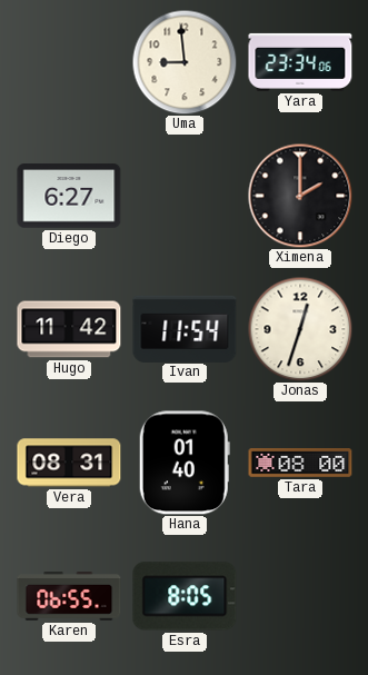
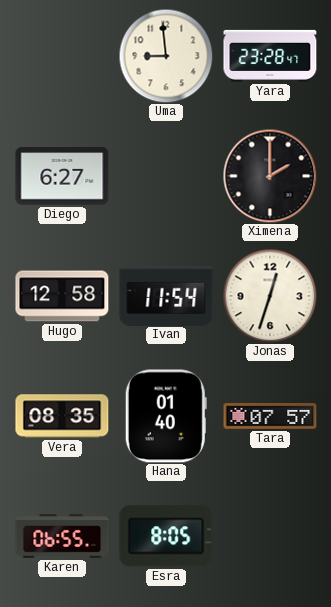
Yara: 23:34 -> 23:28 (270, 56)
Hugo: 11:42 -> 12:58 (62, 296)
Vera: 08:31 -> 08:35 (62, 416)
Tara: 08:00 -> 07:57 (270, 417)
